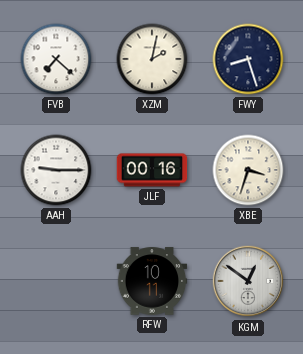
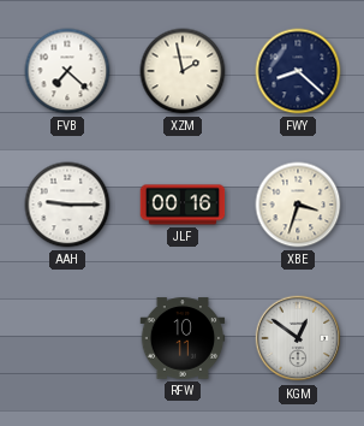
XZM: 2:02 -> 1:58 (183, 71)
FWY: 8:27 -> 8:22 (298, 71)
